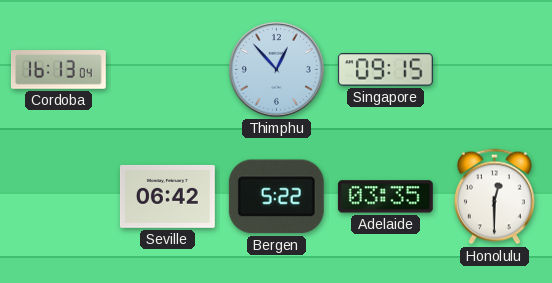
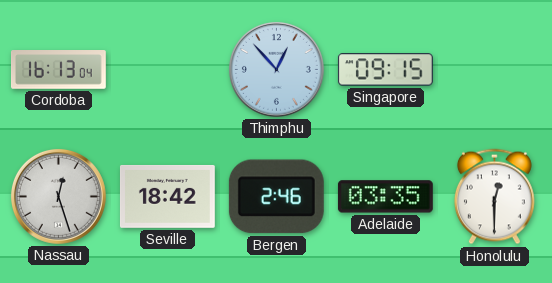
Nassau: none -> 12:27 (58, 196)
Seville: 06:42 -> 18:42 (167, 196)
Bergen: 5:22 -> 2:46 (276, 197)
